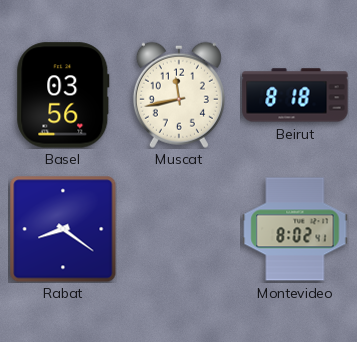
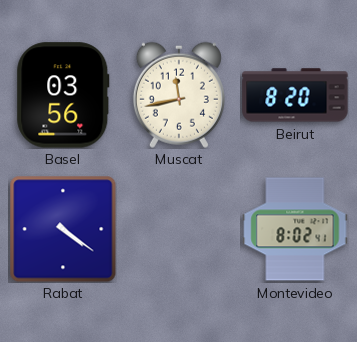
Beirut: 8:18 -> 8:20 (295, 95)
Rabat: 8:21 -> 4:21 (63, 229)
